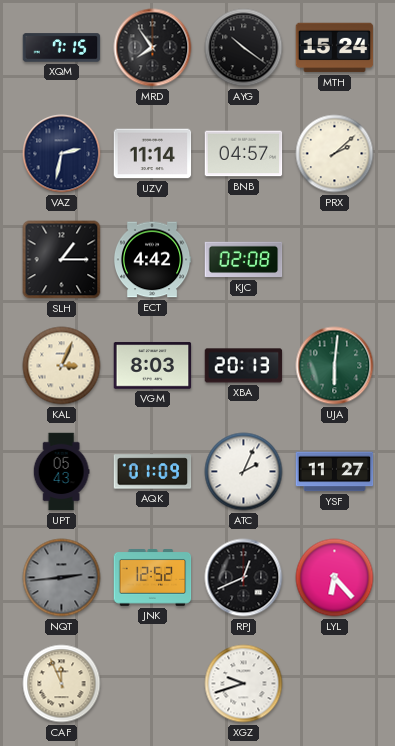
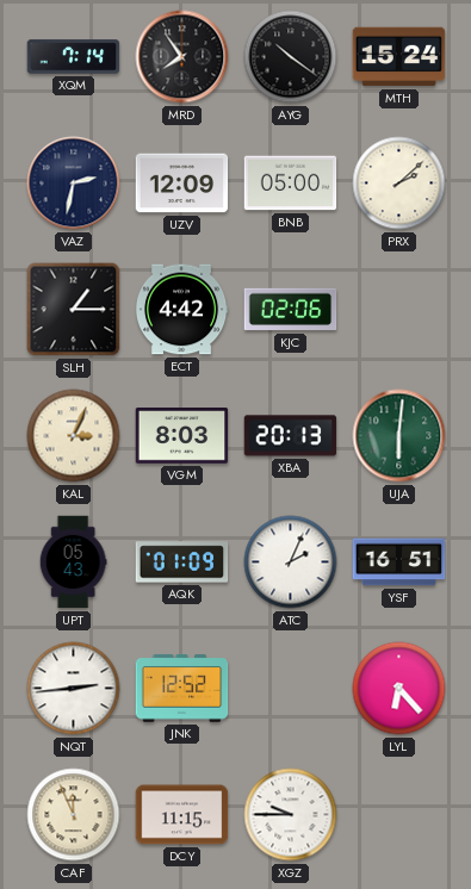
XQM: 7:15 -> 7:14 (74, 57)
UZV: 11:14 -> 12:09 (182, 184)
BNB: 04:57 -> 05:00 (291, 184)
KJC: 02:08 -> 02:06 (291, 310)
YSF: 11:27 -> 16:51 (399, 562)
NQT dial: grey -> white (74, 689)
RPJ: 12:41 -> none (244, 578)
DCY: none -> 11:15 (182, 815)
XGZ: 9:42 -> 9:45 (291, 815)
